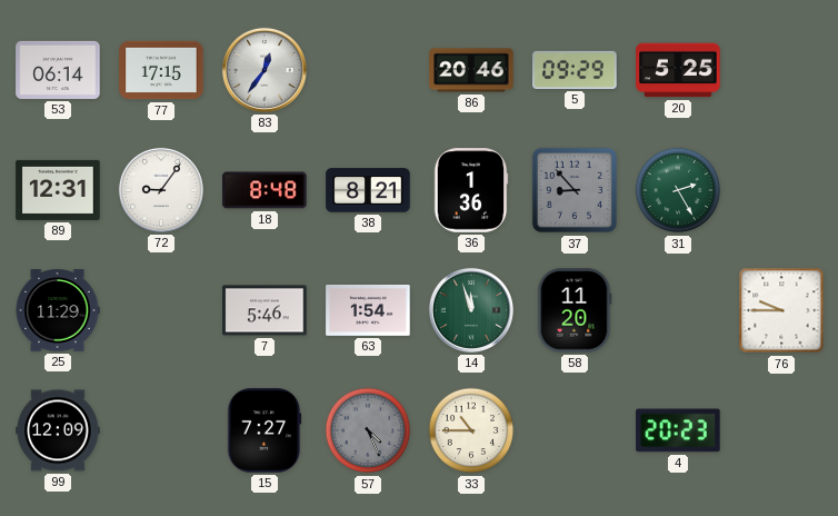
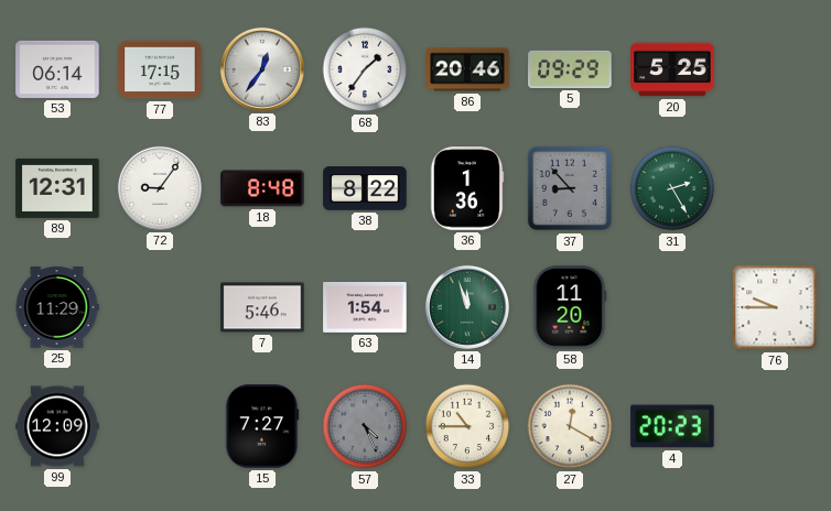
68: none -> 1:36 (365, 69)
38: 8:21 -> 8:22 (365, 188)
27: none -> 12:20 (570, 426)
